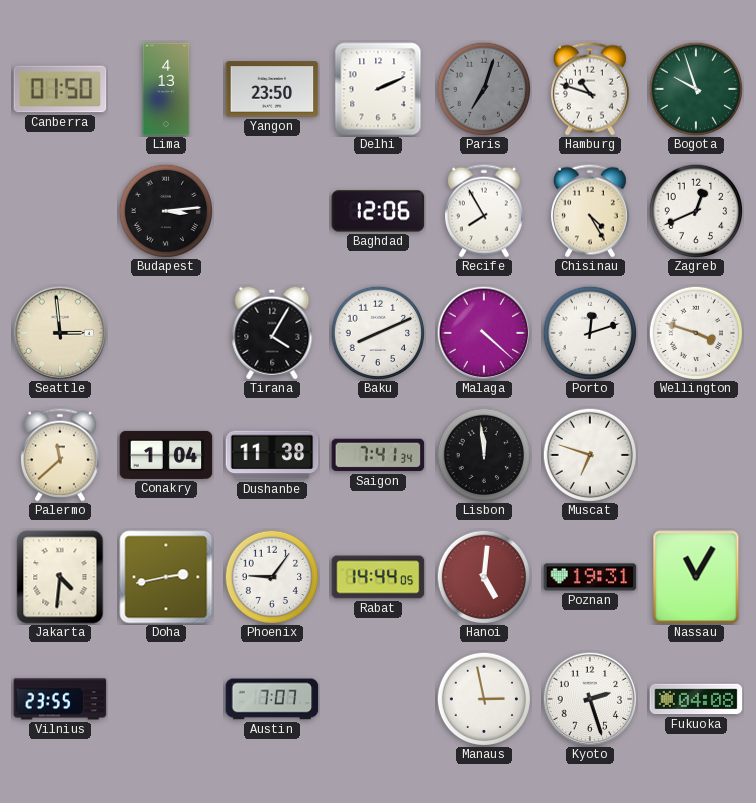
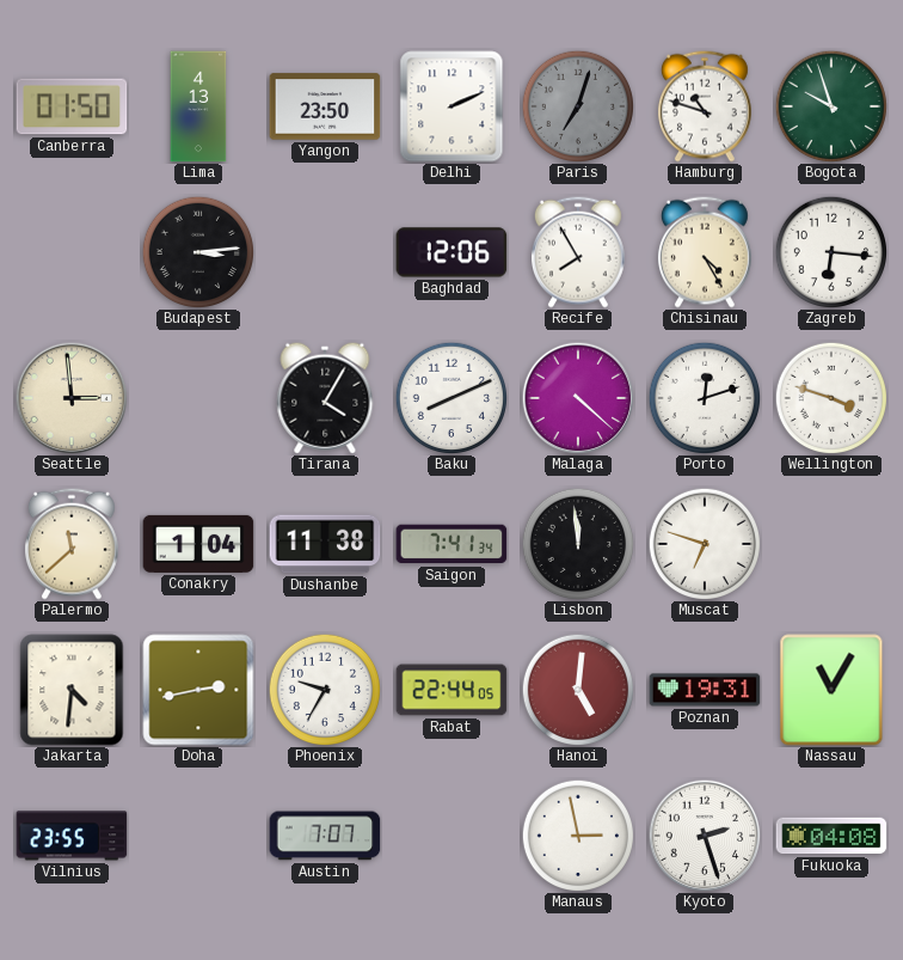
Zagreb: 12:41 -> 6:16 (831, 252)
Phoenix: 9:06 -> 9:35 (325, 690)
Rabat: 14:44 -> 22:44 (451, 690)
